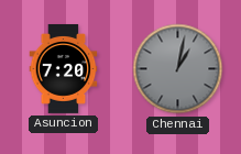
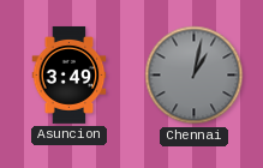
Asuncion: 7:20 -> 3:49 (70, 74)
